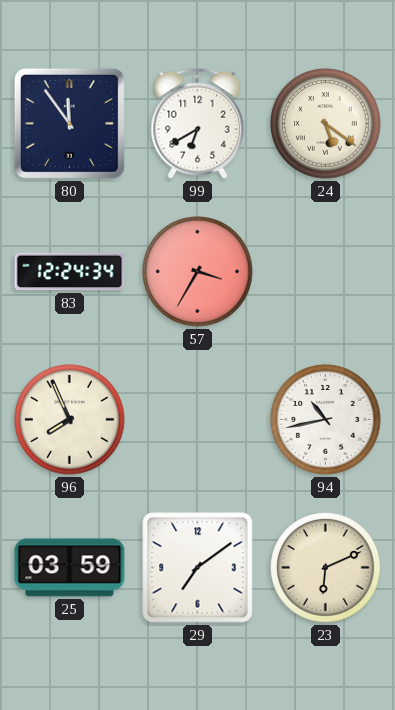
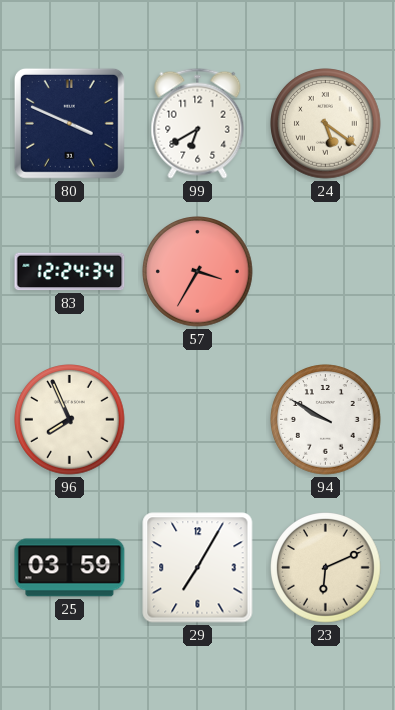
80: 11:54 -> 3:49 (69, 123)
94: 10:43 -> 9:50 (326, 420)
29: 7:09 -> 7:05 (198, 568)
